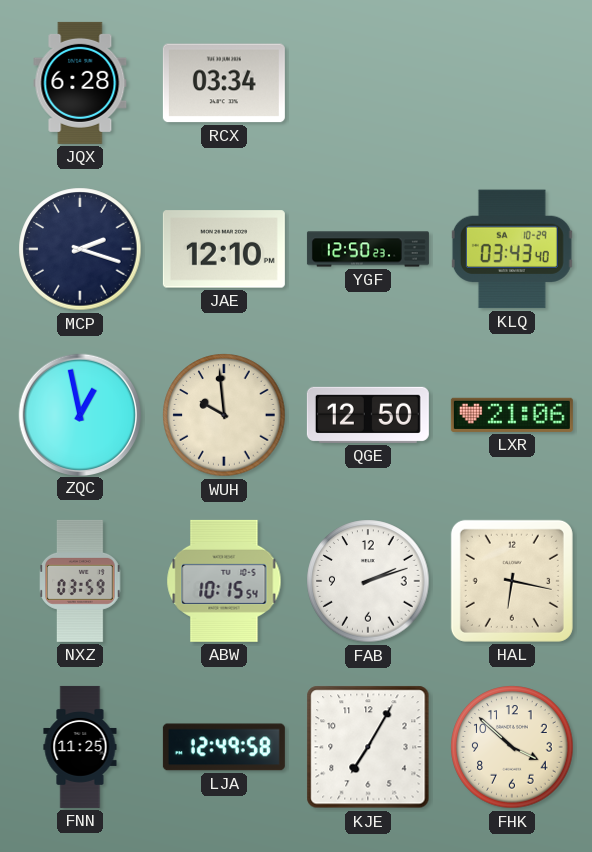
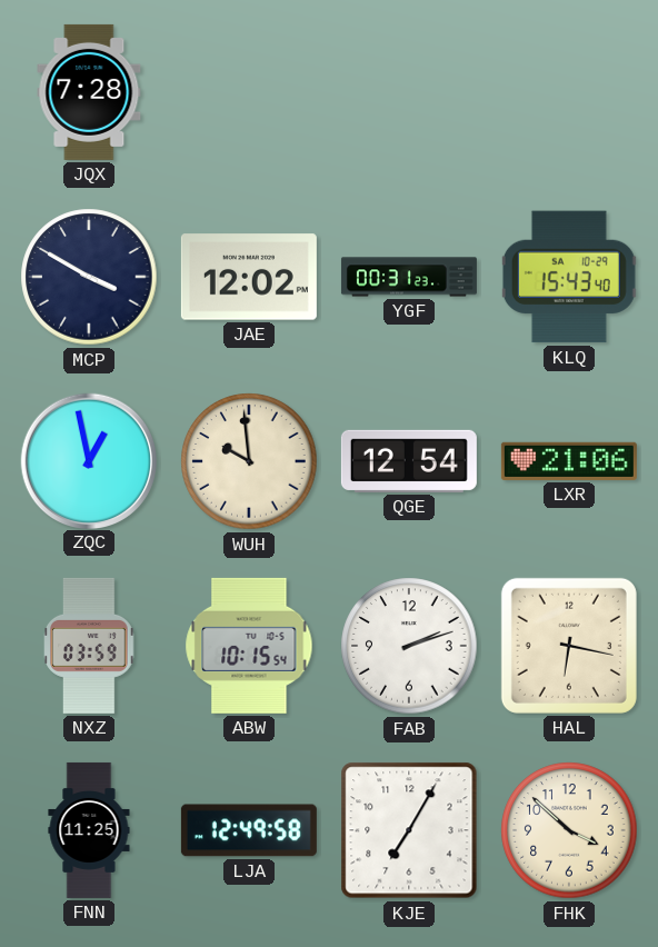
JQX: 6:28 -> 7:28 (89, 92)
RCX: 03:34 -> none (224, 83)
MCP: 2:18 -> 3:50 (89, 277)
JAE: 12:10 -> 12:02 (249, 277)
YGF: 12:50 -> 00:31 (409, 277)
KLQ: 03:43 -> 15:43 (569, 277)
QGE: 12:50 -> 12:54 (409, 461)
